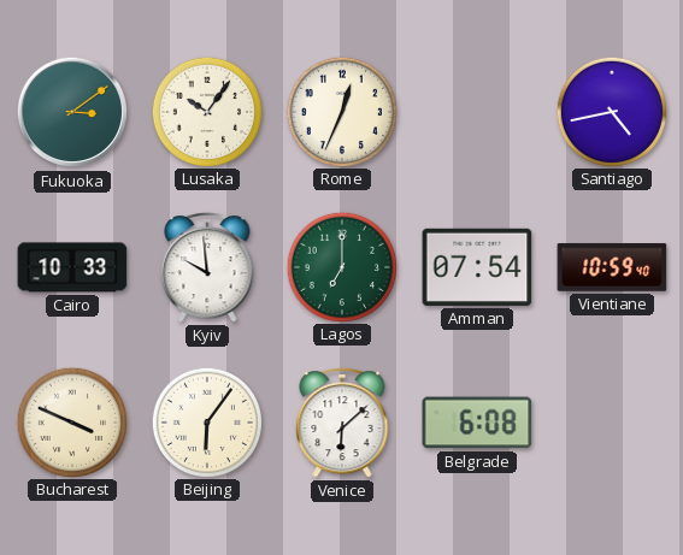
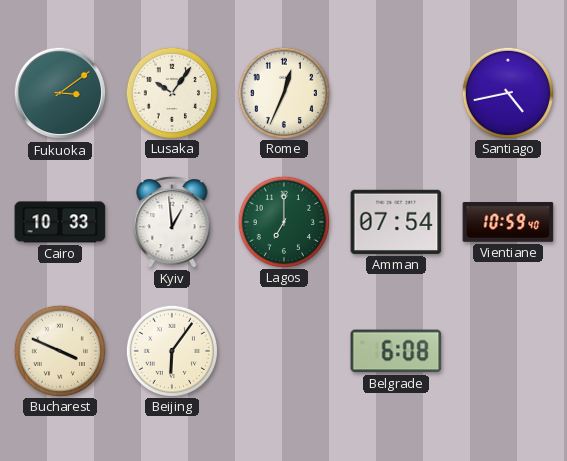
Kyiv: 9:59 -> 12:59 (172, 223)
Venice: 6:08 -> none (342, 424)
